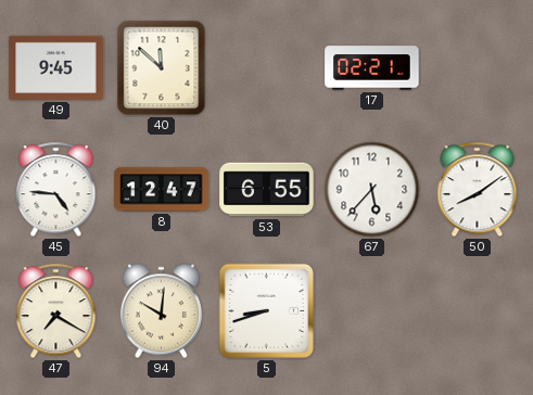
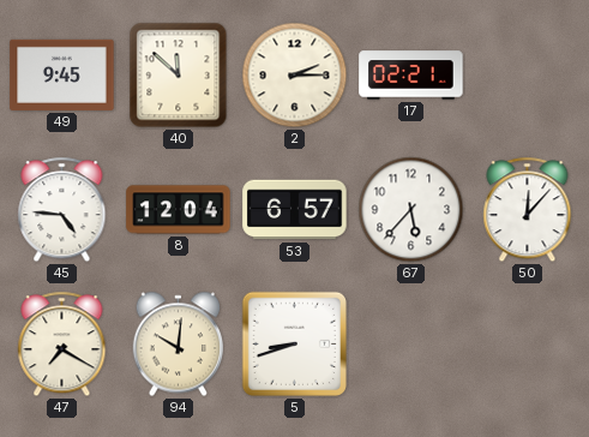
2: none -> 2:15 (295, 76)
8: 12:47 -> 12:04 (179, 210)
53: 6:55 -> 6:57 (295, 210)
50: 8:09 -> 12:07 (528, 210)
